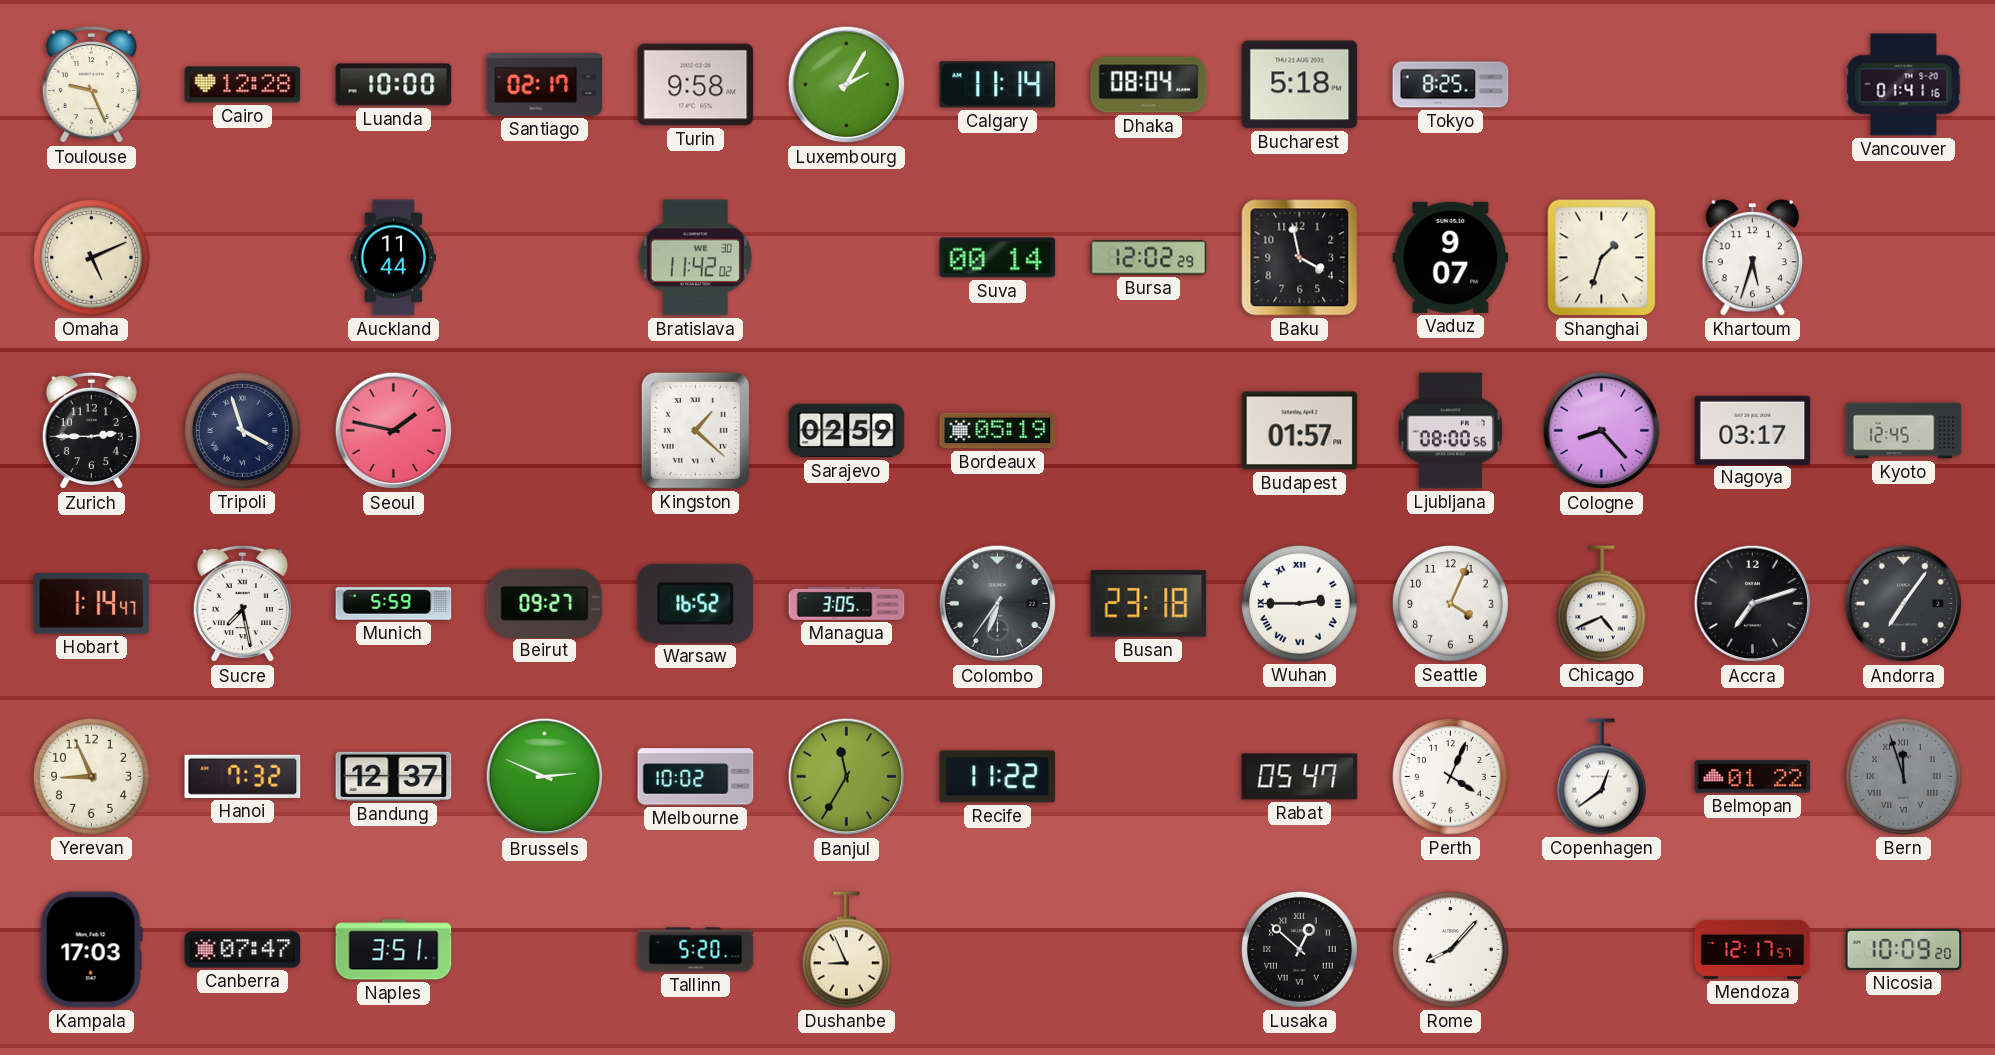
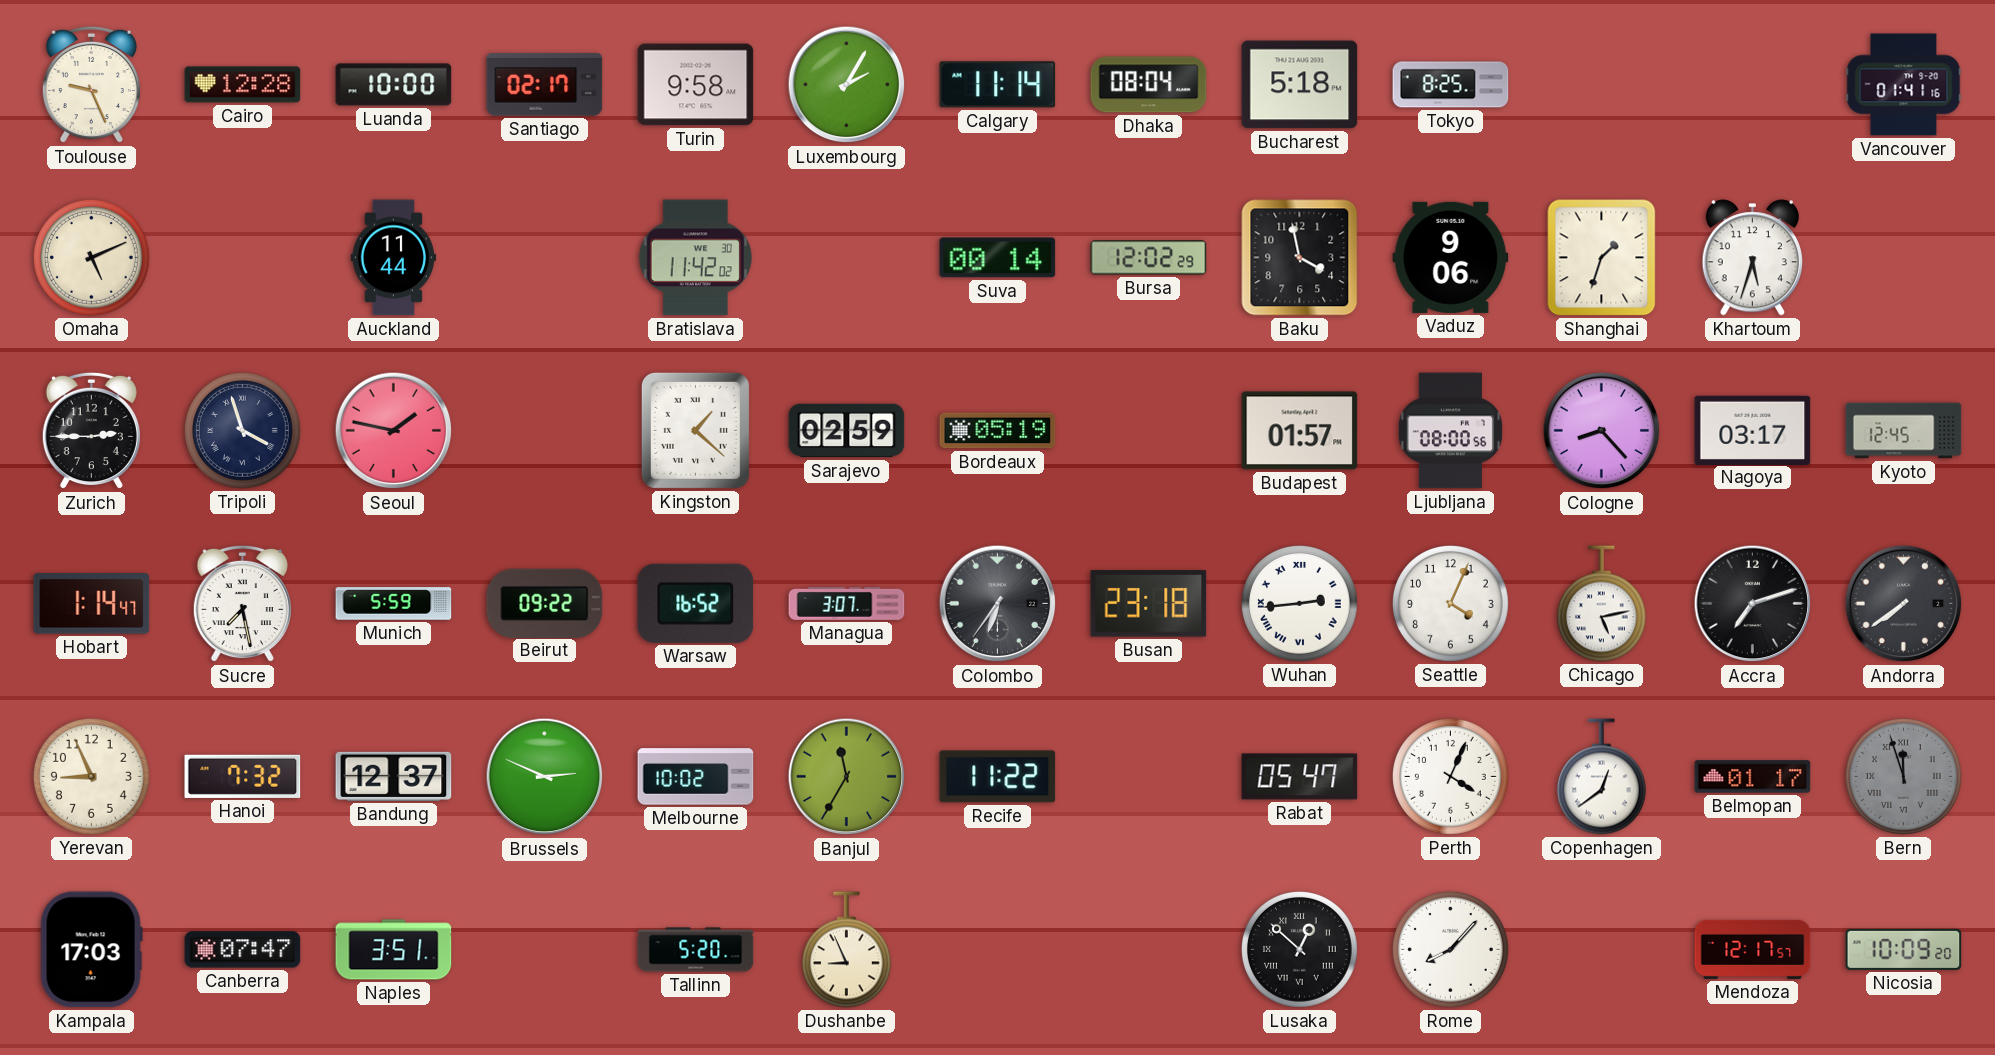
Vaduz: 9:07 -> 9:06 (1451, 257)
Beirut: 09:27 -> 09:22 (545, 603)
Managua: 3:05 -> 3:07 (847, 603)
Wuhan: 2:45 -> 2:44 (1299, 603)
Chicago: 4:41 -> 5:13 (1601, 604)
Andorra: 7:06 -> 7:39 (1904, 604)
Belmopan: 01:22 -> 01:17 (1753, 777)
